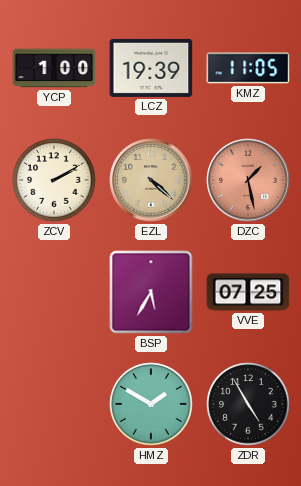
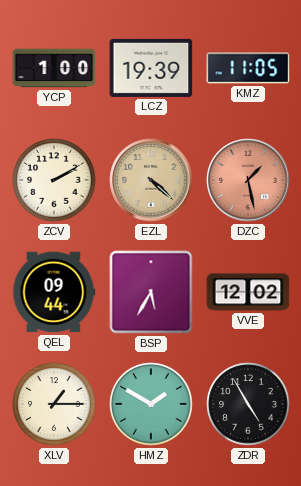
QEL: none -> 09:44 (54, 292)
VVE: 07:25 -> 12:02 (248, 292)
XLV: none -> 1:15 (54, 404)
